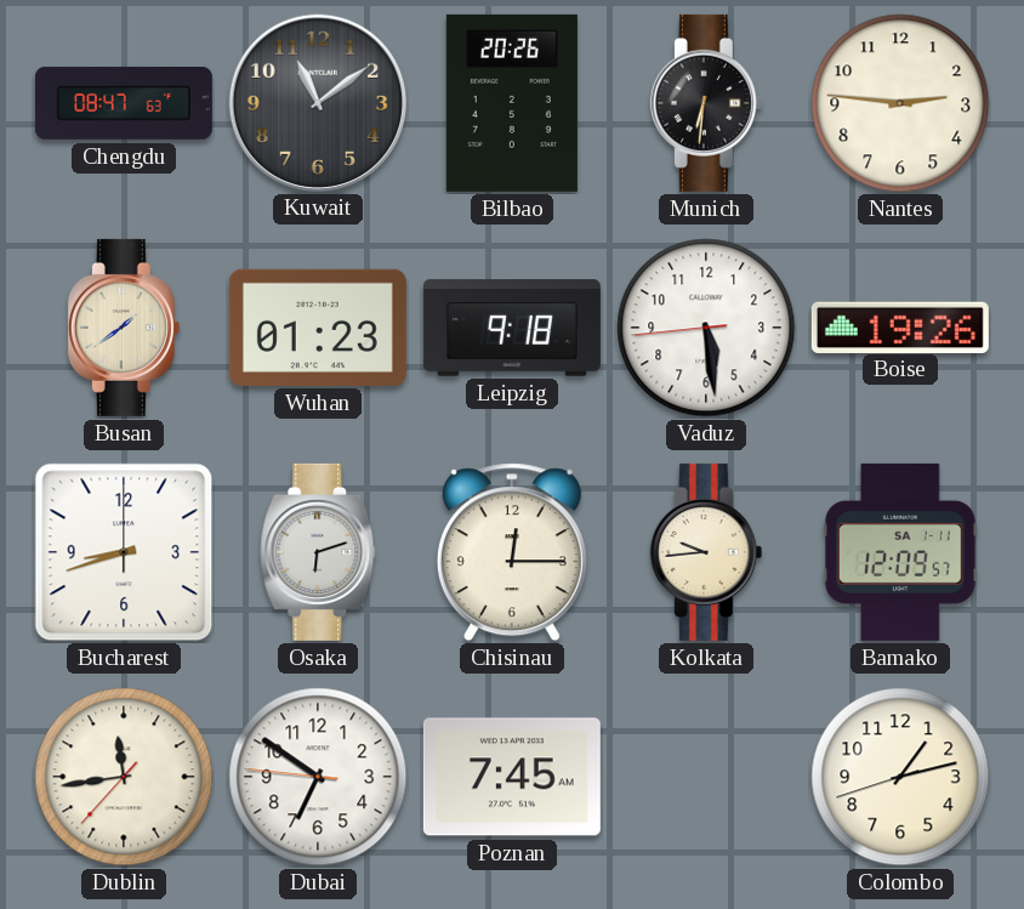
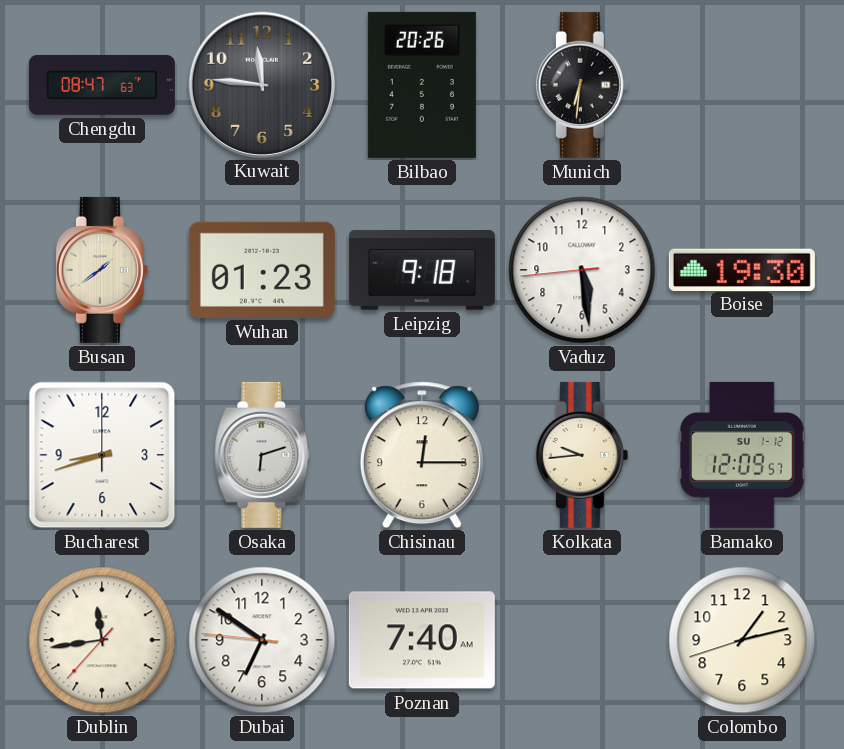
Kuwait: 11:09 -> 11:46 (261, 84)
Nantes: 2:46 -> none (900, 103)
Boise: 19:26 -> 19:30 (742, 269)
Bamako date: SA 1-11 -> SU 1-12 (742, 455)
Poznan: 7:45 -> 7:40 (422, 640)
